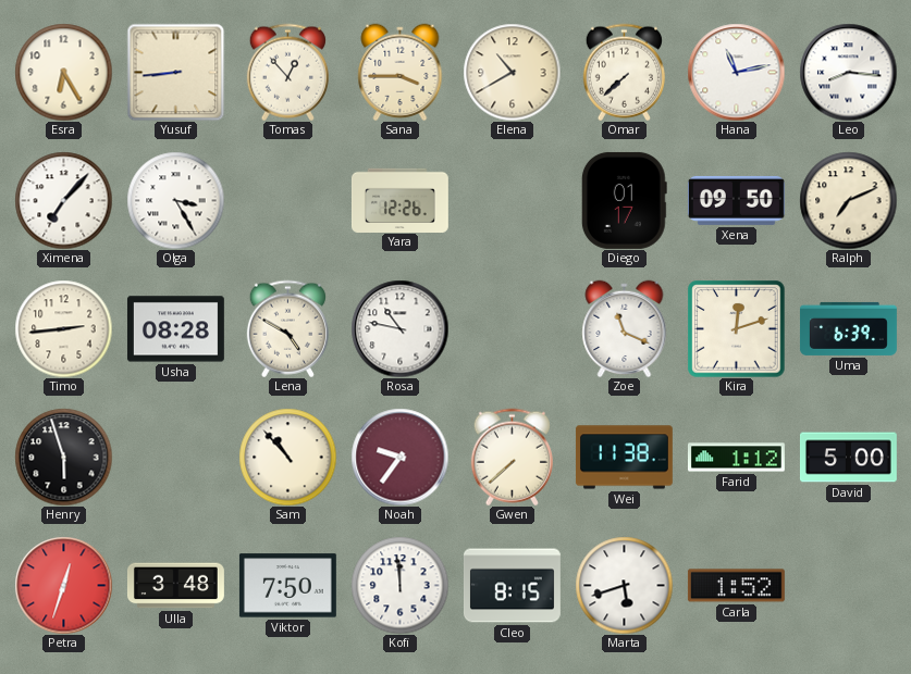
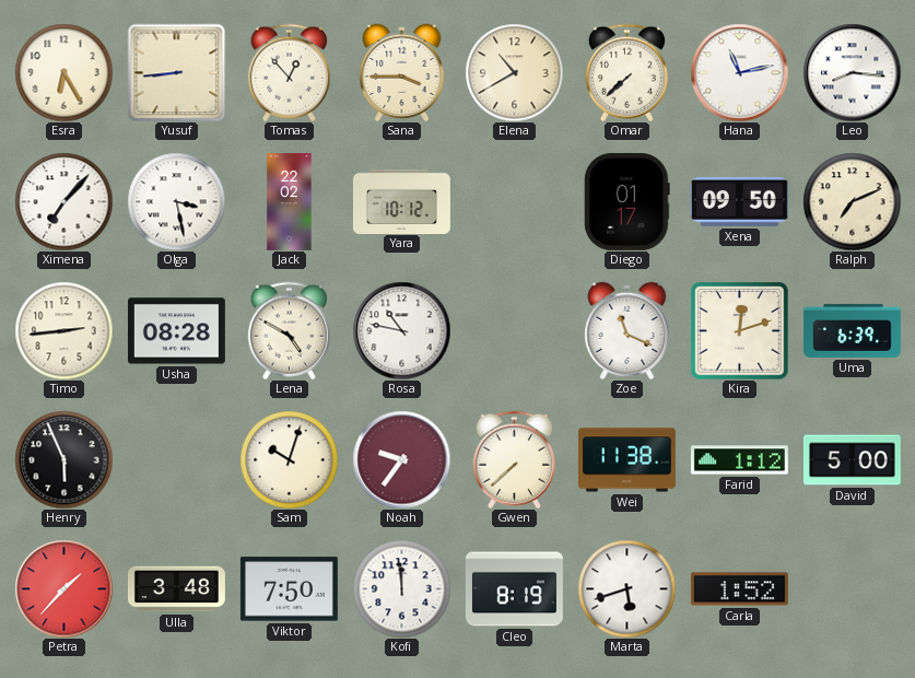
Olga: 3:25 -> 3:28 (176, 201)
Jack: none -> 22:02 (290, 202)
Yara: 12:26 -> 10:12 (401, 201)
Henry: 5:57 -> 5:56 (63, 459)
Sam: 10:53 -> 10:03 (289, 459)
Petra: 12:33 -> 1:37 (63, 588)
Cleo: 8:15 -> 8:19 (514, 589)
